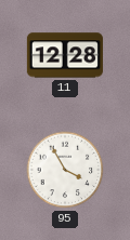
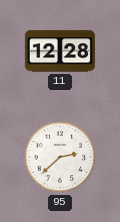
95: 3:55 -> 2:38 (60, 157)
